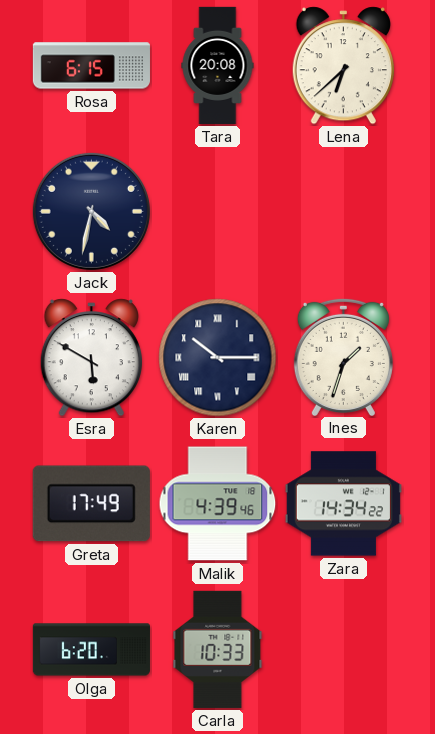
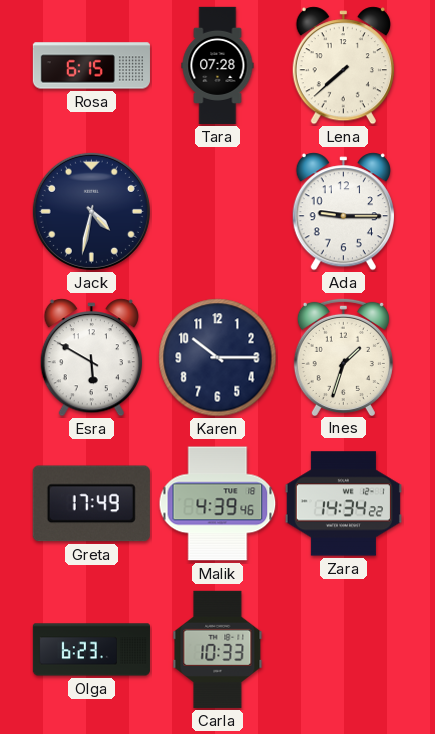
Tara: 20:08 -> 07:28 (218, 65)
Lena: 6:38 -> 7:38 (343, 66)
Ada: none -> 9:15 (343, 212)
Karen numerals: Roman -> Arabic (218, 358)
Olga: 6:20 -> 6:23 (91, 650)
